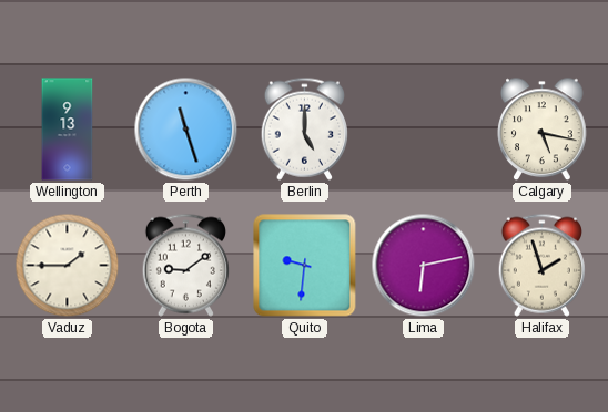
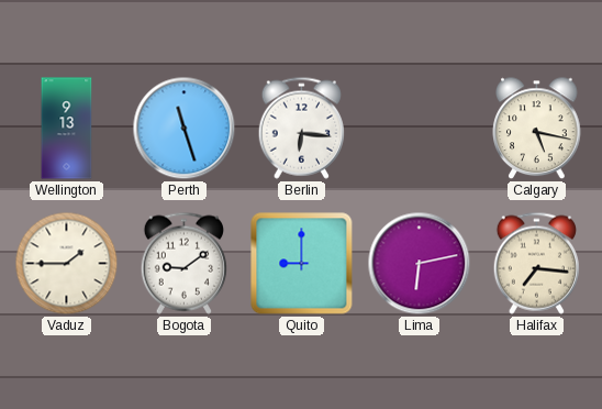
Berlin: 5:00 -> 6:16 (301, 128)
Quito: 9:31 -> 9:00 (302, 264)
Halifax: 1:57 -> 7:16 (536, 263)
